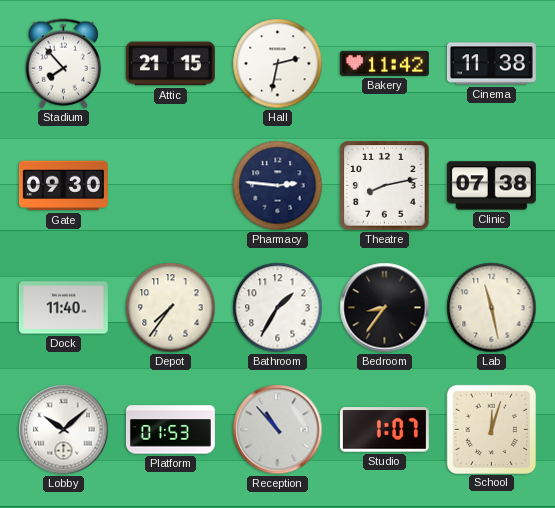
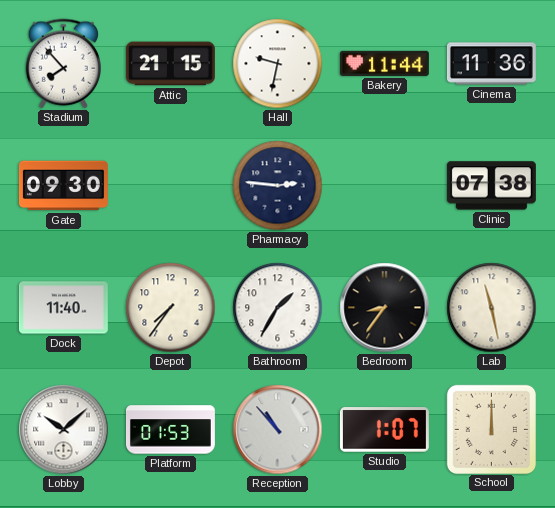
Hall: 2:32 -> 9:32 (278, 64)
Bakery: 11:42 -> 11:44 (384, 63)
Cinema: 11:38 -> 11:36 (491, 64)
Theatre: 8:13 -> none (385, 186)
School: 12:03 -> 12:00 (491, 429)
